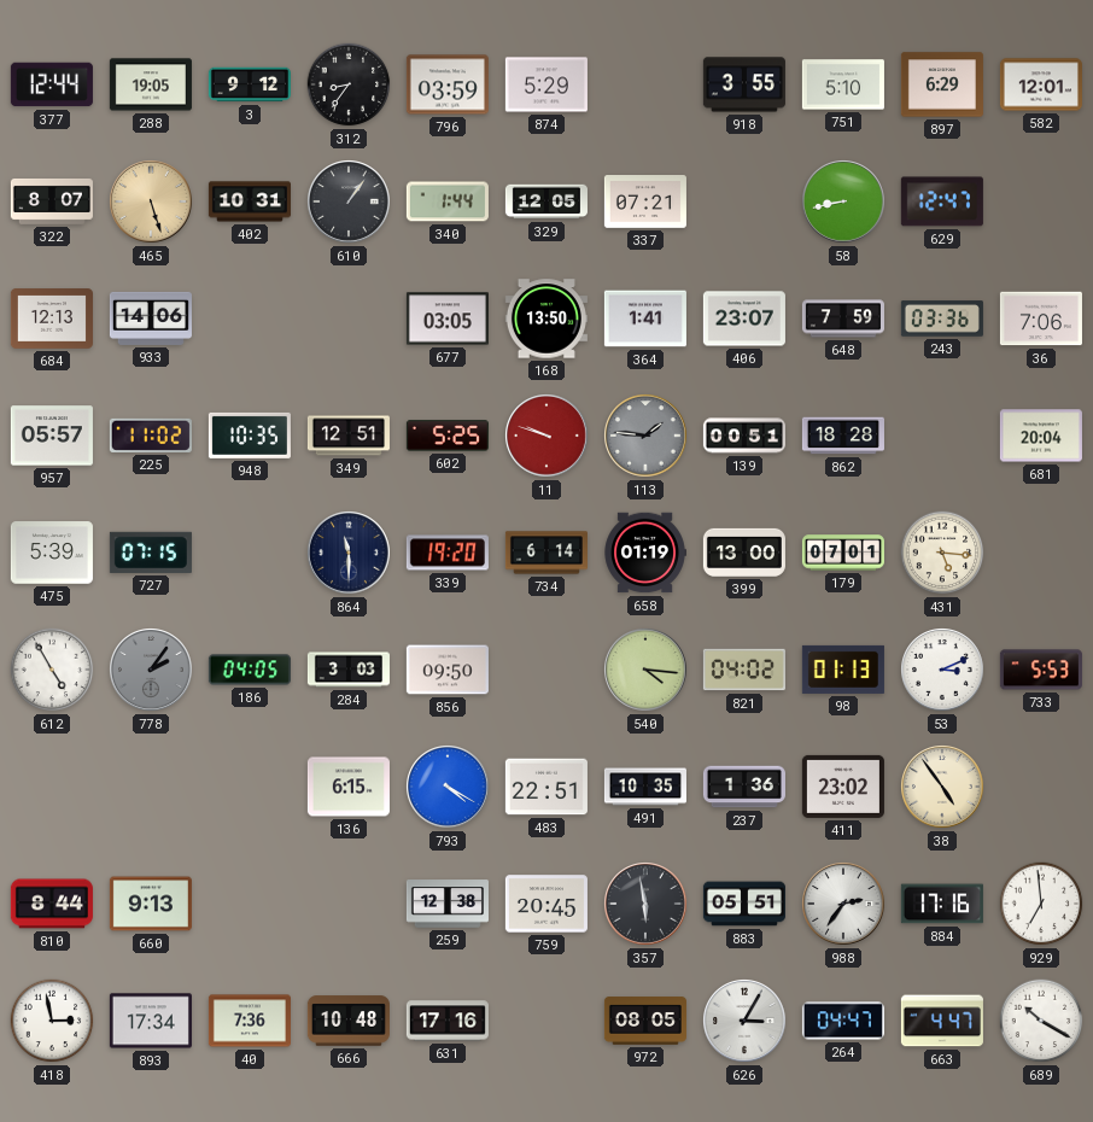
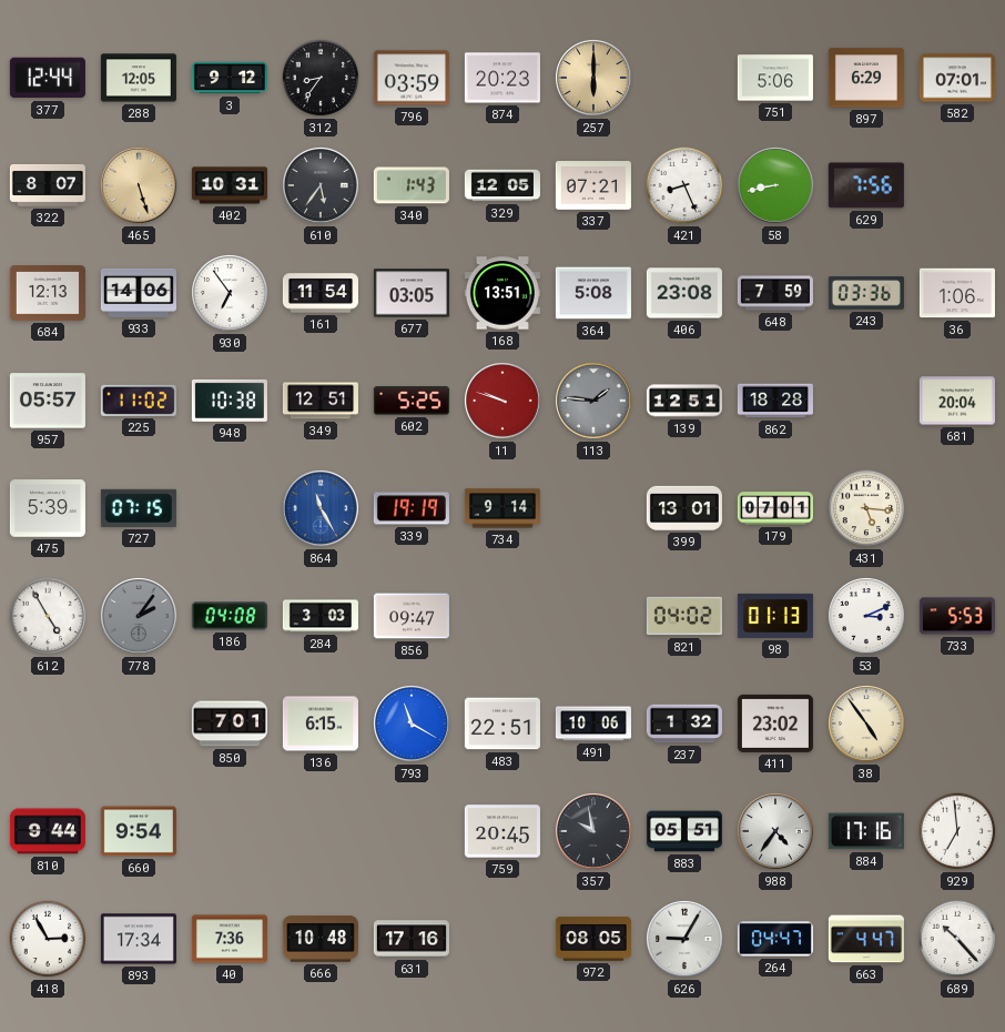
288: 19:05 -> 12:05 (139, 78)
874: 5:29 -> 20:23 (502, 78)
257: none -> 6:00 (595, 79)
918: 3:55 -> none (744, 84)
751: 5:10 -> 5:06 (775, 78)
582: 12:01 -> 07:01 (957, 78)
610: 1:06 -> 5:36 (322, 186)
340: 1:44 -> 1:43 (412, 185)
421: none -> 8:26 (684, 185)
629: 12:47 -> 7:56 (866, 185)
930: none -> 6:54 (231, 294)
161: none -> 11:54 (321, 293)
168: 13:50 -> 13:51 (502, 293)
364: 1:41 -> 5:08 (593, 293)
406: 23:07 -> 23:08 (684, 293)
36: 7:06 -> 1:06 (957, 293)
948: 10:35 -> 10:38 (230, 401)
139: 00:51 -> 12:51 (684, 401)
864: 11:30 -> 11:25 (322, 509)
864 dial: navy -> blue (322, 509)
339: 19:20 -> 19:19 (412, 508)
734: 6:14 -> 9:14 (502, 508)
658: 01:19 -> none (645, 553)
399: 13:00 -> 13:01 (684, 508)
186: 04:05 -> 04:08 (230, 616)
856: 09:50 -> 09:47 (412, 616)
540: 4:16 -> none (647, 671)
850: none -> 7:01 (230, 724)
793: 4:20 -> 11:20 (413, 725)
491: 10:35 -> 10:06 (593, 724)
237: 1:36 -> 1:32 (684, 724)
810: 8:44 -> 9:44 (48, 831)
660: 9:13 -> 9:54 (139, 831)
259: 12:38 -> none (448, 904)
357: 5:58 -> 9:58 (595, 832)
988: 2:36 -> 4:36 (776, 832)
418: 2:58 -> 2:55 (48, 939)
626: 3:05 -> 9:05 (686, 940)
689: 10:20 -> 10:23 (957, 939)
